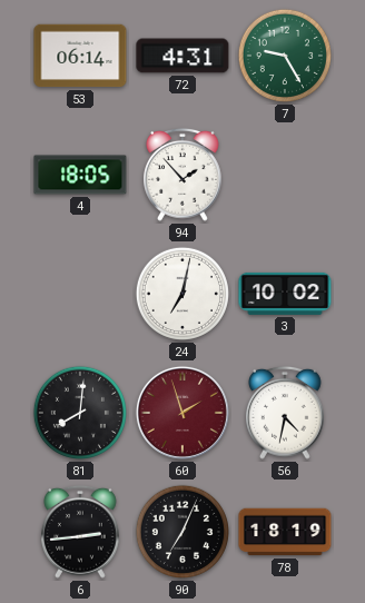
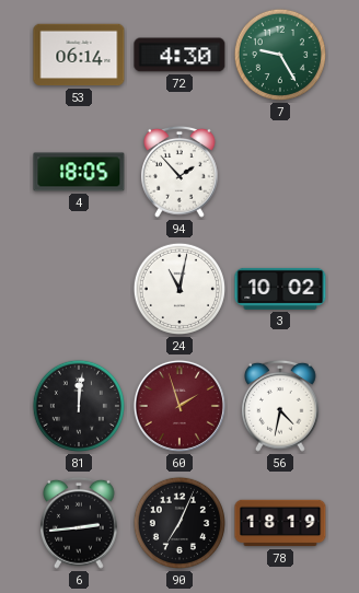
72: 4:31 -> 4:30 (179, 55)
24: 7:02 -> 11:02 (179, 289)
81: 8:01 -> 12:01 (79, 406)
